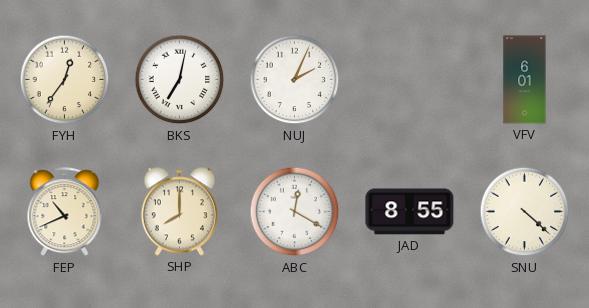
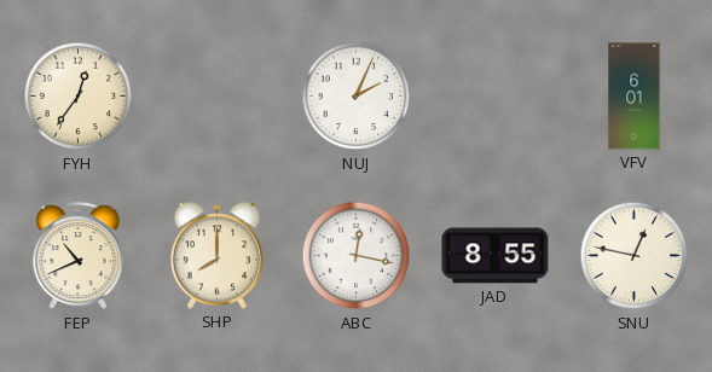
BKS: 7:02 -> none (180, 80)
ABC: 12:20 -> 12:17 (357, 256)
SNU: 4:22 -> 12:47 (635, 256)
